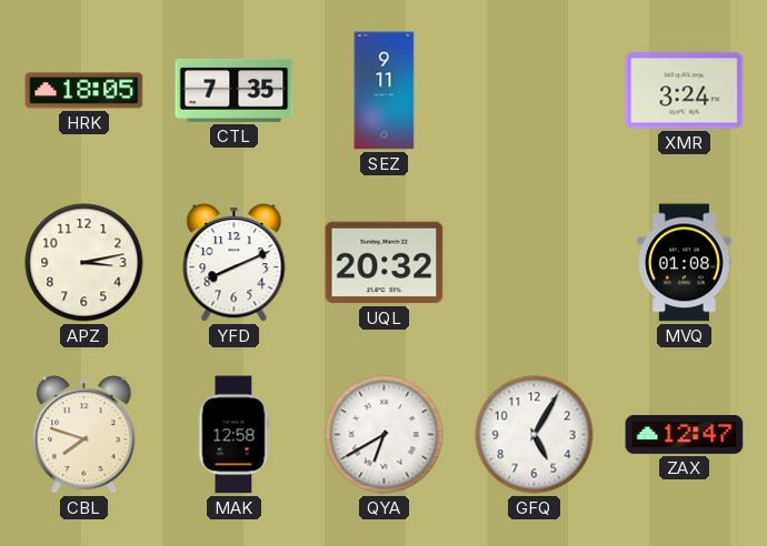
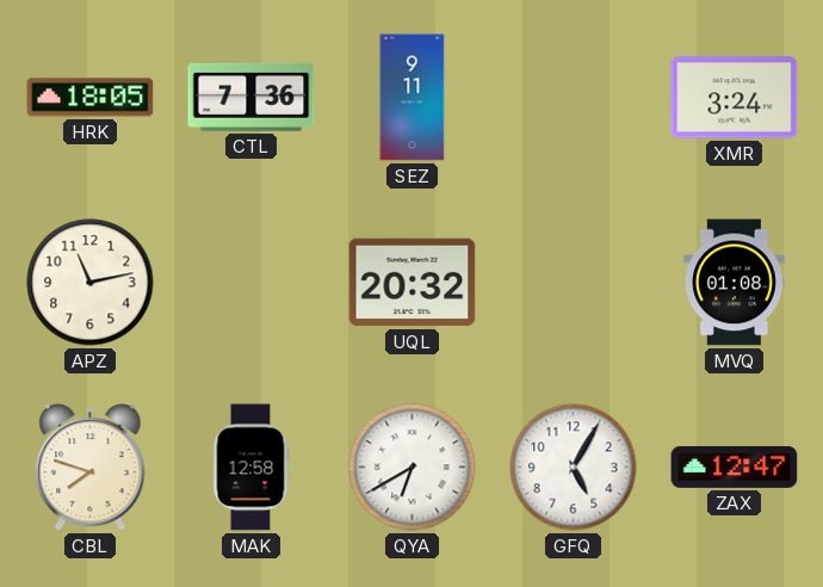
CTL: 7:35 -> 7:36 (252, 97)
APZ: 3:13 -> 11:13 (91, 283)
YFD: 8:11 -> none (235, 263)
